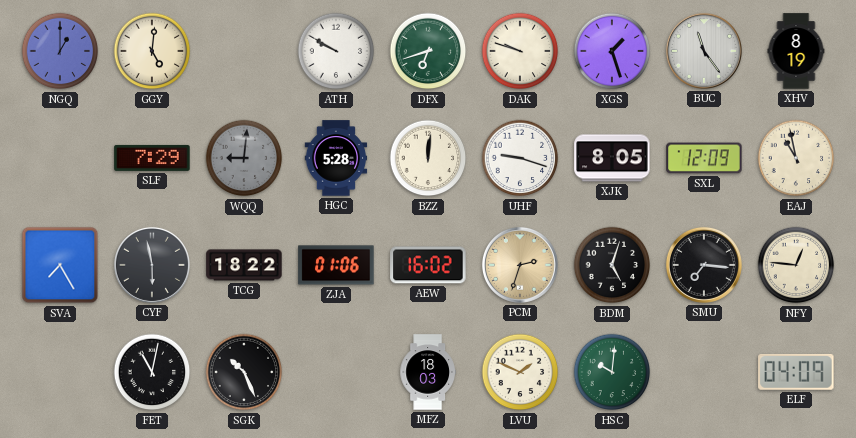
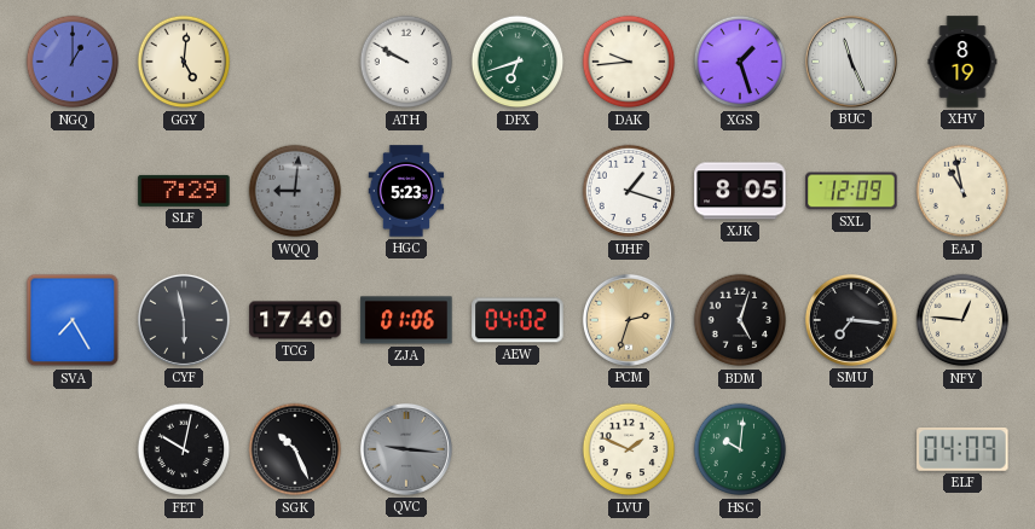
DAK: 9:48 -> 9:44 (629, 62)
BUC: 11:24 -> 11:26 (851, 62)
HGC: 5:28 -> 5:23 (406, 191)
BZZ: 12:01 -> none (428, 158)
UHF: 9:18 -> 1:18 (629, 191)
TCG: 18:22 -> 17:40 (295, 320)
AEW: 16:02 -> 04:02 (517, 320)
FET: 11:02 -> 10:02 (184, 449)
QVC: none -> 9:16 (406, 449)
MFZ: 18:03 -> none (427, 372)
